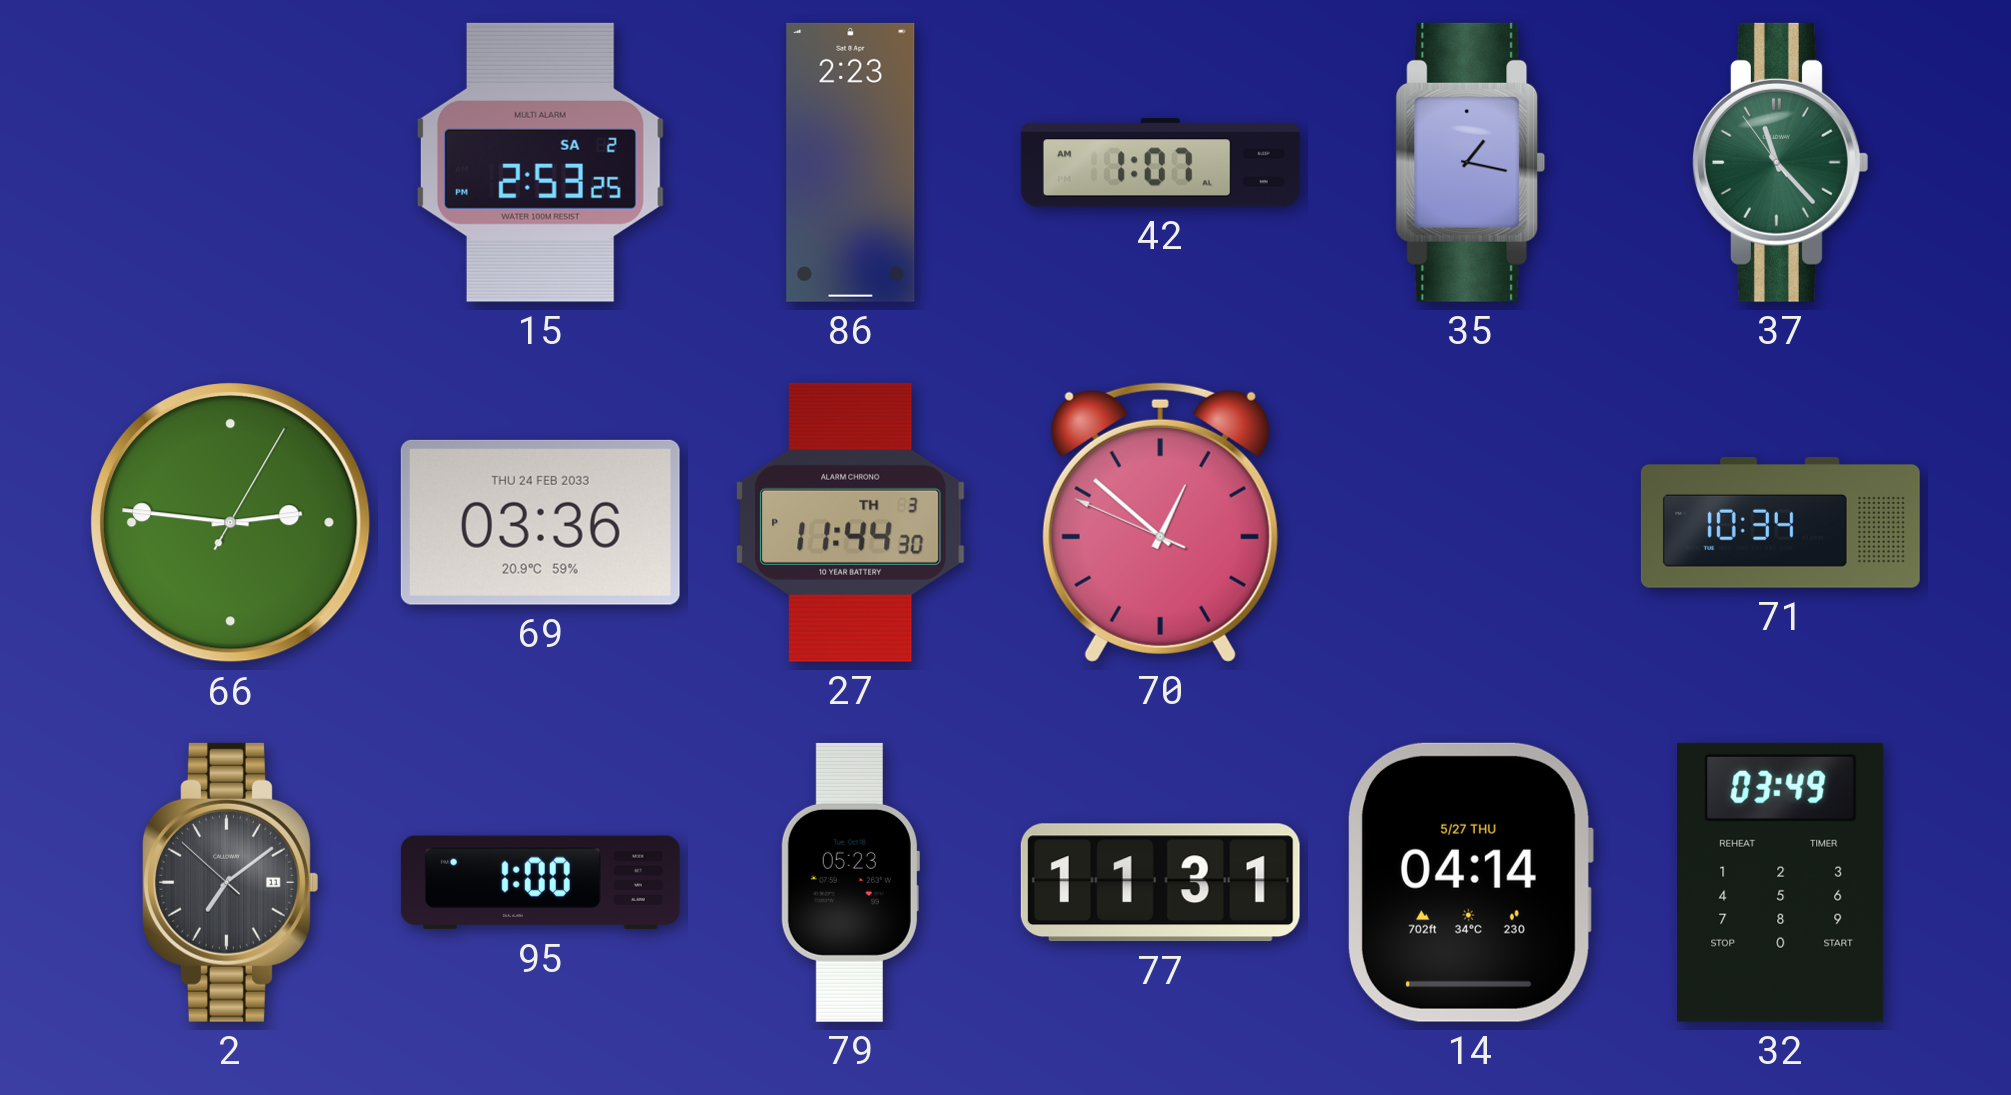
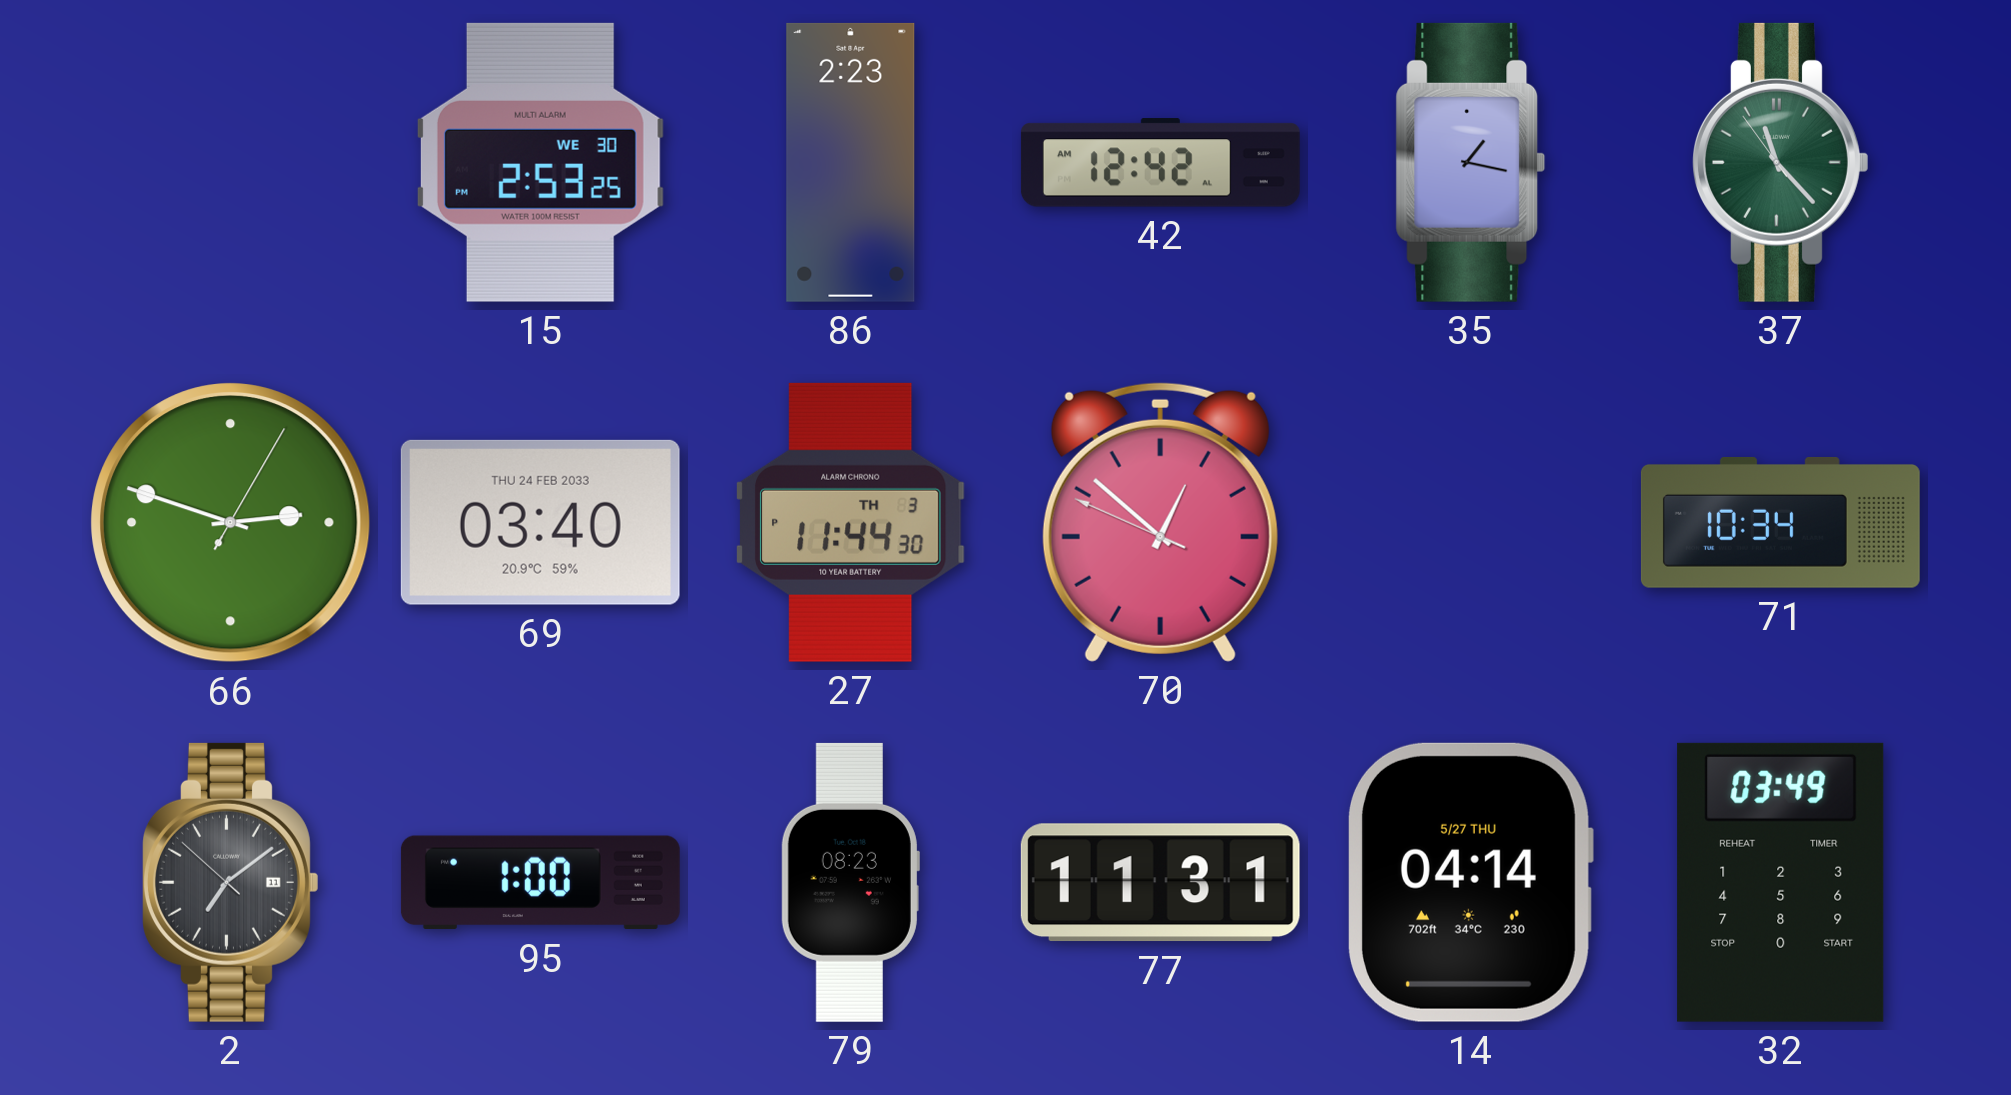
15 date: SA 2 -> WE 30 (540, 162)
42: 1:07 -> 12:42 (1160, 163)
66: 2:46 -> 2:48 (231, 523)
69: 03:36 -> 03:40 (540, 522)
79: 05:23 -> 08:23 (850, 882)
